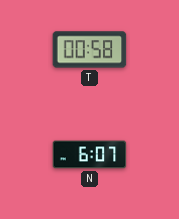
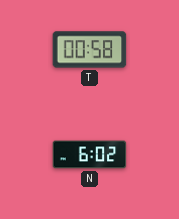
N: 6:07 -> 6:02 (90, 155)
